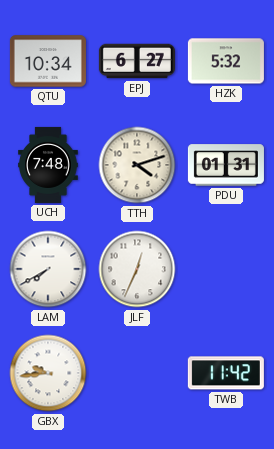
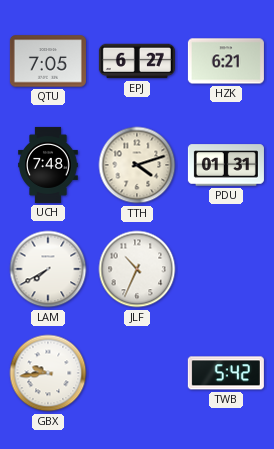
QTU: 10:34 -> 7:05 (48, 61)
HZK: 5:32 -> 6:21 (226, 61)
JLF: 12:34 -> 10:34 (137, 269)
TWB: 11:42 -> 5:42 (226, 373)
